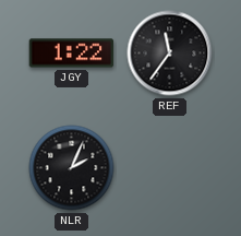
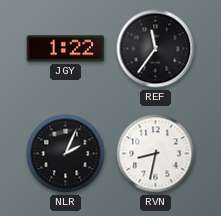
RVN: none -> 8:32 (156, 154)
